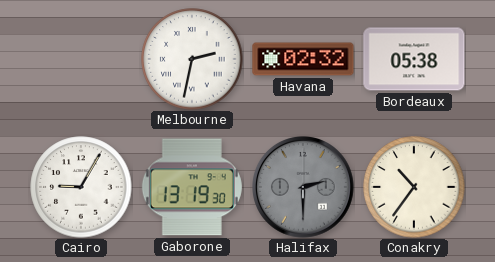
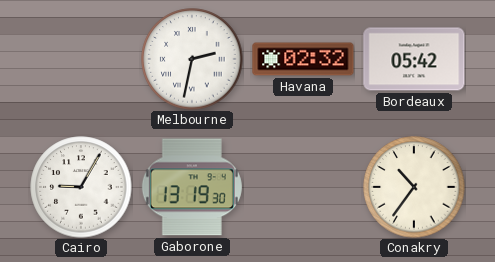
Bordeaux: 05:38 -> 05:42 (414, 59)
Halifax: 2:30 -> none (304, 188)
